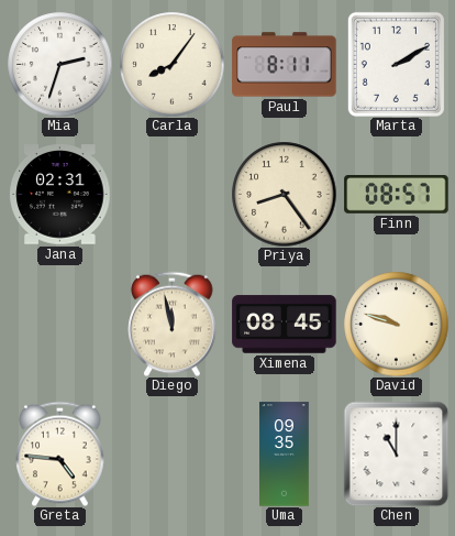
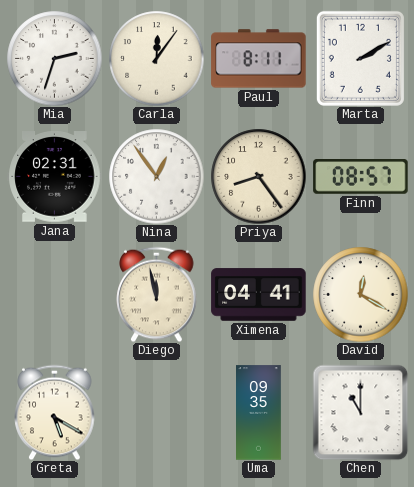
Carla: 8:06 -> 12:06 (156, 58)
Nina: none -> 12:54 (156, 176)
Ximena: 08:45 -> 04:41 (259, 295)
David: 9:48 -> 12:20 (360, 294)
Greta: 4:46 -> 5:20 (55, 412)
